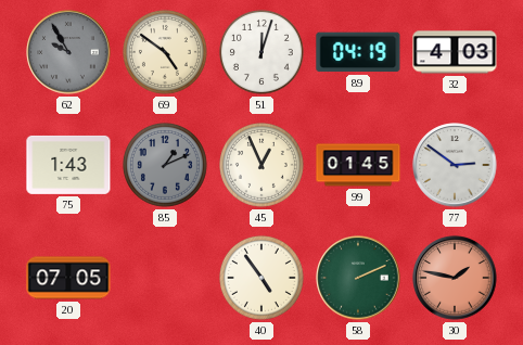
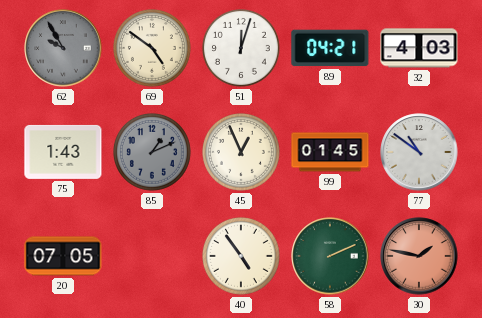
89: 04:19 -> 04:21 (330, 48)
77: 2:51 -> 10:51 (419, 152)
